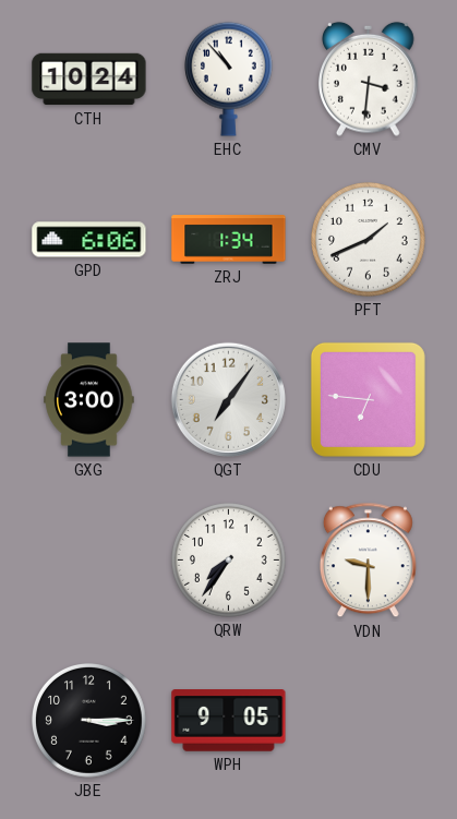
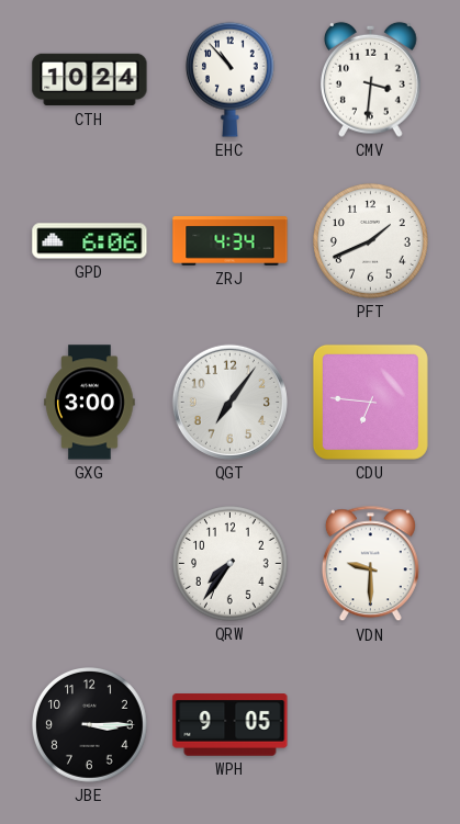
ZRJ: 1:34 -> 4:34 (231, 241)
